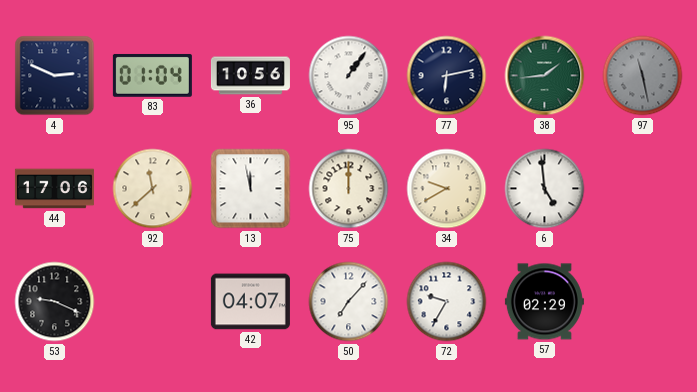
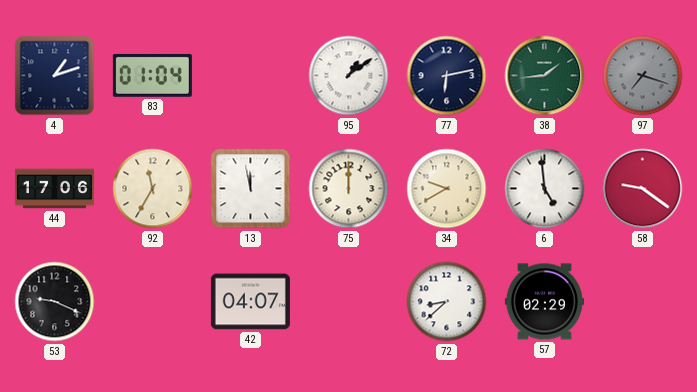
4: 2:49 -> 1:12 (55, 76)
36: 10:56 -> none (250, 76)
95: 1:06 -> 1:09 (349, 76)
97: 11:28 -> 7:18 (643, 76)
92: 11:38 -> 11:35 (153, 189)
58: none -> 9:21 (643, 189)
50: 7:07 -> none (349, 302)
72: 9:35 -> 8:38 (447, 302)
